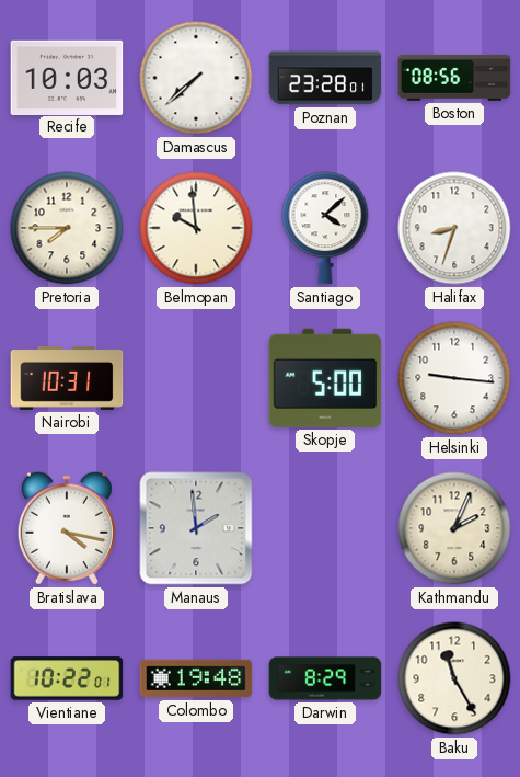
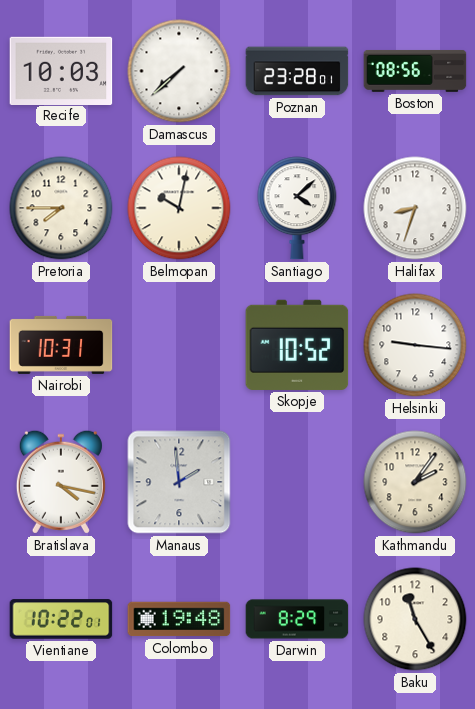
Belmopan: 9:59 -> 10:02 (179, 208)
Skopje: 5:00 -> 10:52 (297, 345)
Kathmandu: 2:04 -> 2:06 (415, 482)
